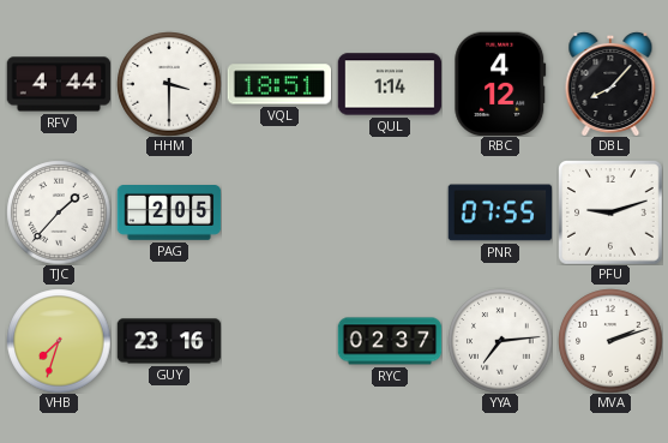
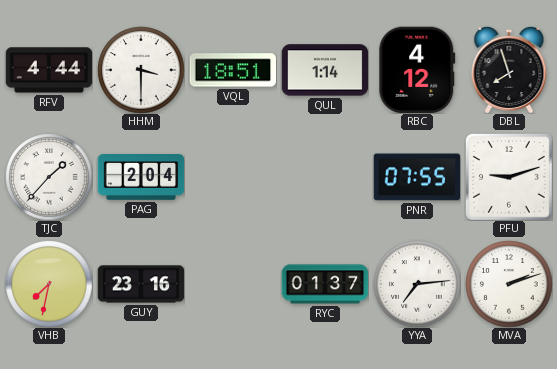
DBL: 8:07 -> 7:57 (509, 70)
PAG: 2:05 -> 2:04 (141, 178)
VHB: 7:33 -> 7:32 (49, 284)
RYC: 02:37 -> 01:37 (325, 284)
